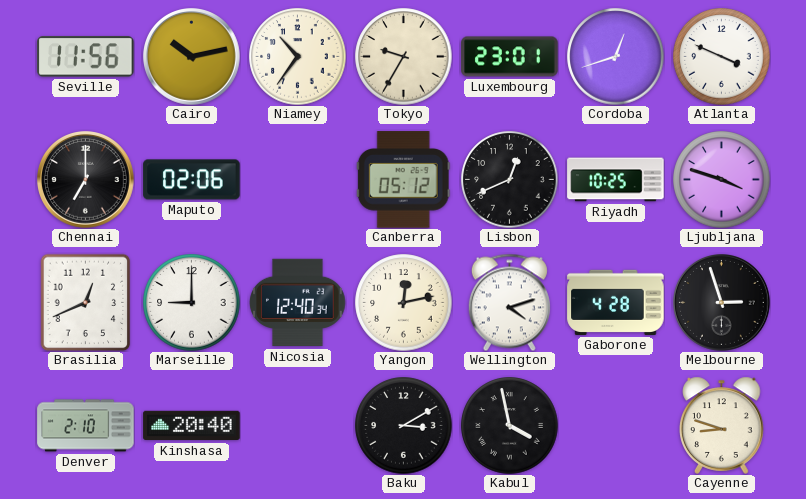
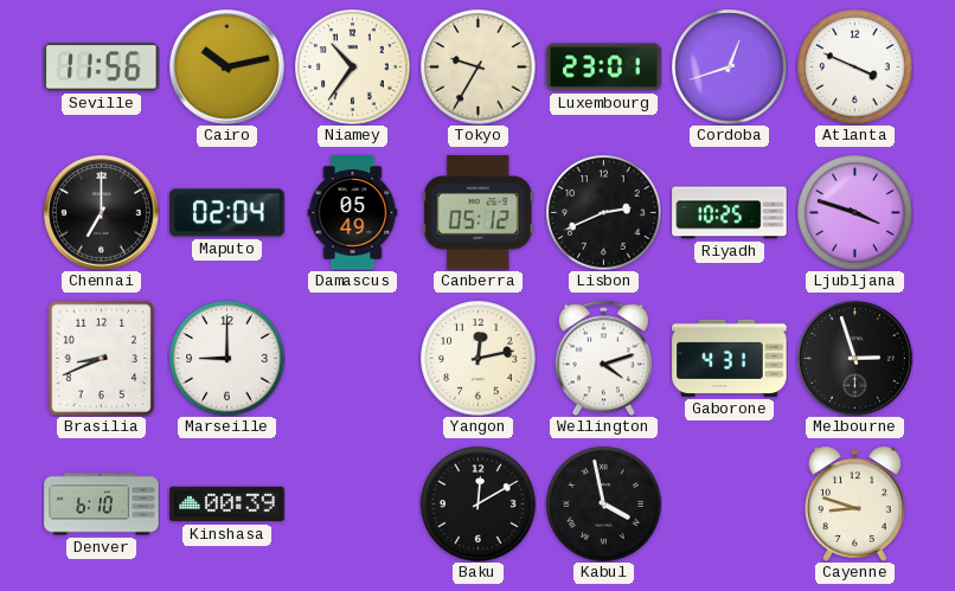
Maputo: 02:06 -> 02:04 (227, 213)
Damascus: none -> 05:49 (353, 213)
Lisbon: 12:41 -> 2:41 (604, 213)
Brasilia: 12:41 -> 8:41 (102, 358)
Nicosia: 12:40 -> none (298, 303)
Gaborone: 4:28 -> 4:31 (730, 358)
Denver: 2:10 -> 6:10 (102, 505)
Kinshasa: 20:40 -> 00:39 (227, 505)
Baku: 3:10 -> 12:10 (479, 505)
